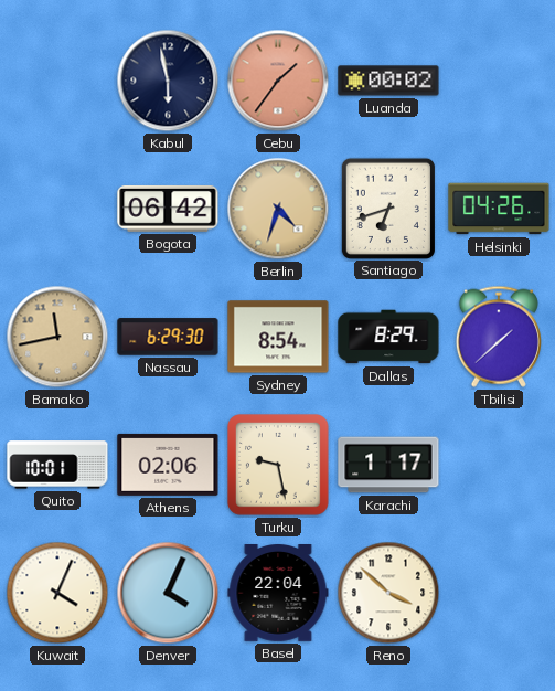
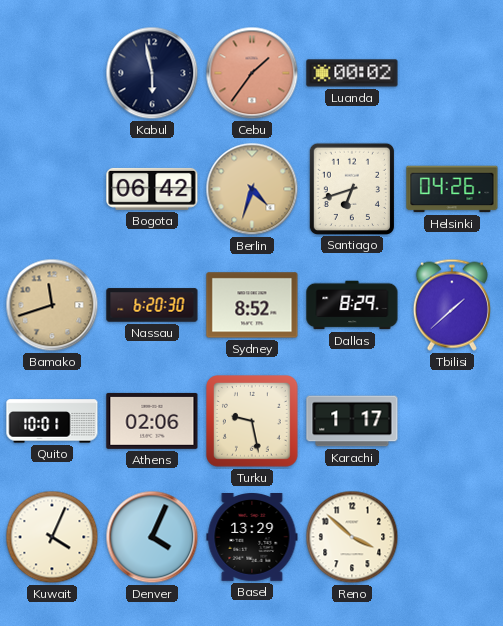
Bamako: 11:43 -> 11:42 (52, 305)
Nassau: 6:29 -> 6:20 (152, 305)
Sydney: 8:54 -> 8:52 (252, 305)
Basel: 22:04 -> 13:29 (252, 538)
